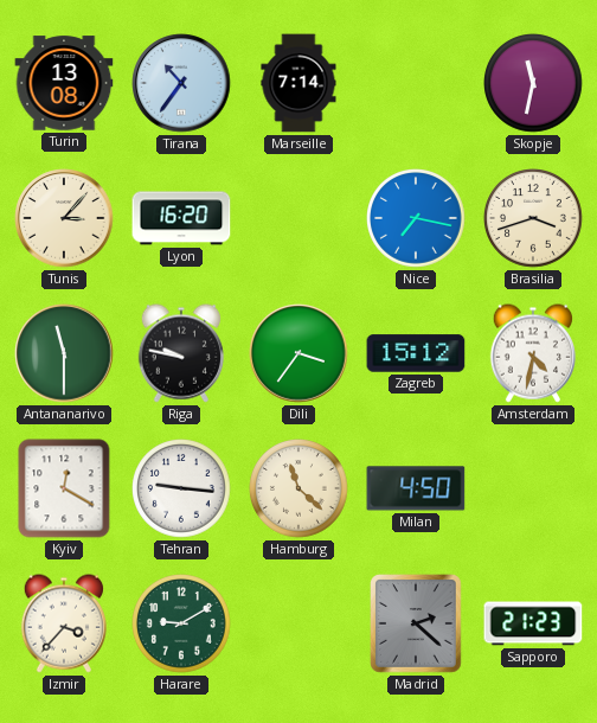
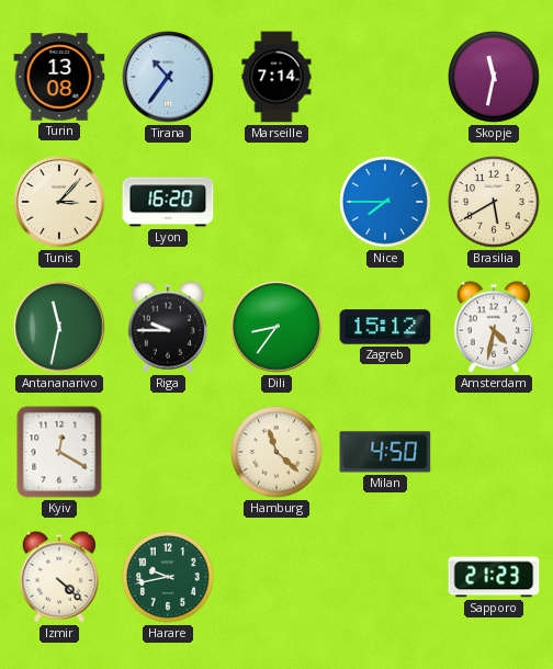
Nice: 7:17 -> 7:45 (386, 203)
Brasilia: 3:42 -> 5:40 (495, 203)
Antananarivo: 11:30 -> 11:32 (59, 327)
Riga: 9:47 -> 9:45 (168, 327)
Dili: 3:36 -> 8:36 (276, 327)
Tehran: 9:16 -> none (182, 490)
Izmir: 3:37 -> 4:22 (59, 577)
Harare: 9:10 -> 9:43 (169, 578)
Madrid: 2:22 -> none (417, 625)
